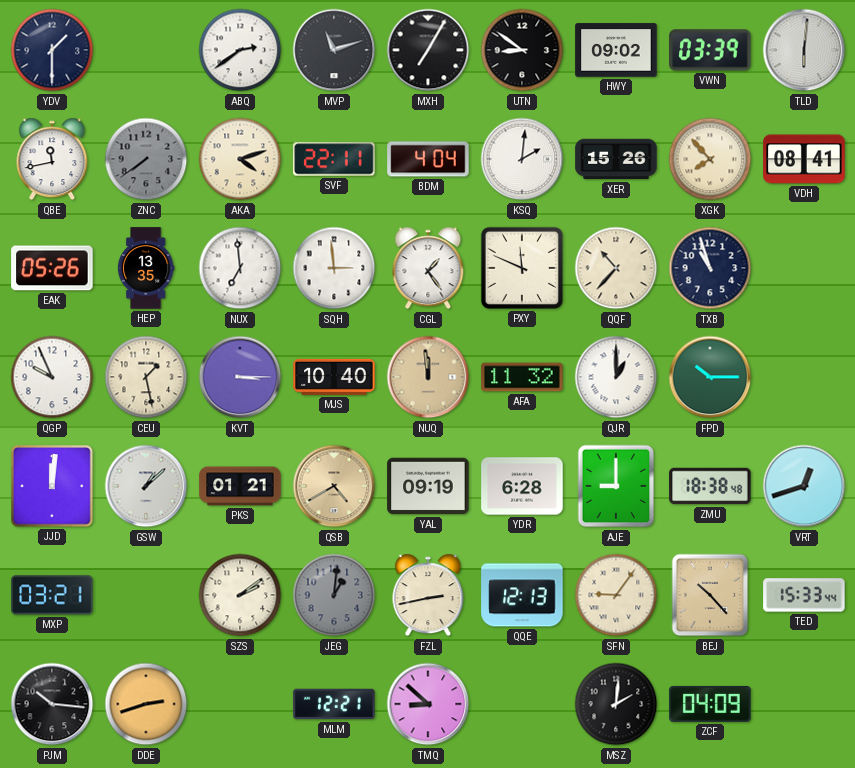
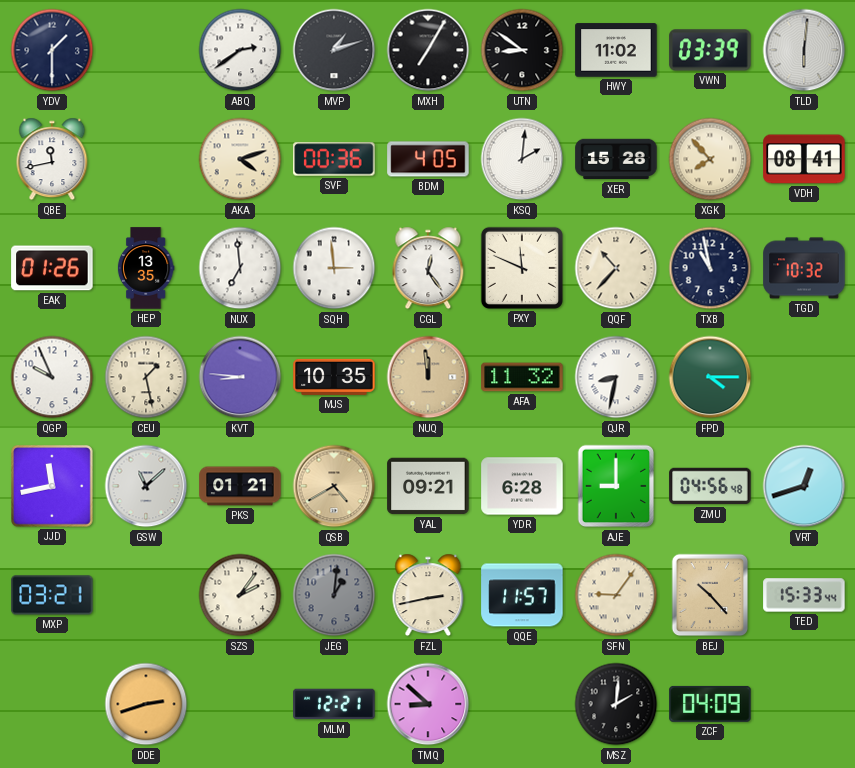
MVP: 11:12 -> 1:12 (334, 50)
HWY: 09:02 -> 11:02 (616, 50)
ZNC: 7:39 -> none (146, 159)
SVF: 22:11 -> 00:36 (334, 159)
BDM: 4:04 -> 4:05 (428, 159)
XER: 15:26 -> 15:28 (616, 159)
EAK: 05:26 -> 01:26 (52, 268)
CGL: 1:24 -> 12:24 (428, 268)
TXB: 10:57 -> 10:58 (710, 268)
TGD: none -> 10:32 (804, 268)
KVT: 3:15 -> 8:46 (240, 377)
MJS: 10:40 -> 10:35 (334, 377)
QJR: 1:00 -> 8:32 (616, 377)
FPD: 10:15 -> 4:15 (710, 377)
JJD: 12:01 -> 11:43 (53, 487)
GSW: 1:08 -> 11:08 (146, 486)
YAL: 09:19 -> 09:21 (428, 486)
ZMU: 18:38 -> 04:56 (710, 486)
SZS: 2:09 -> 2:06 (240, 595)
QQE: 12:13 -> 11:57 (522, 595)
PJM: 10:16 -> none (52, 704)
